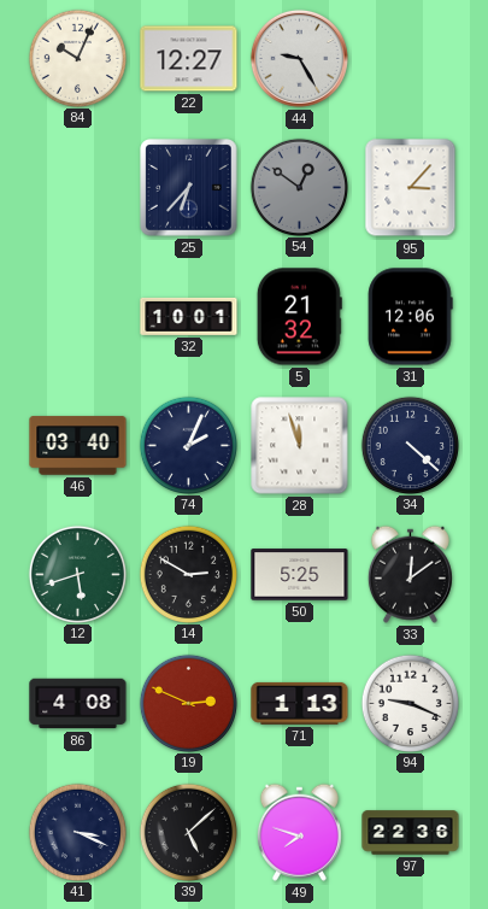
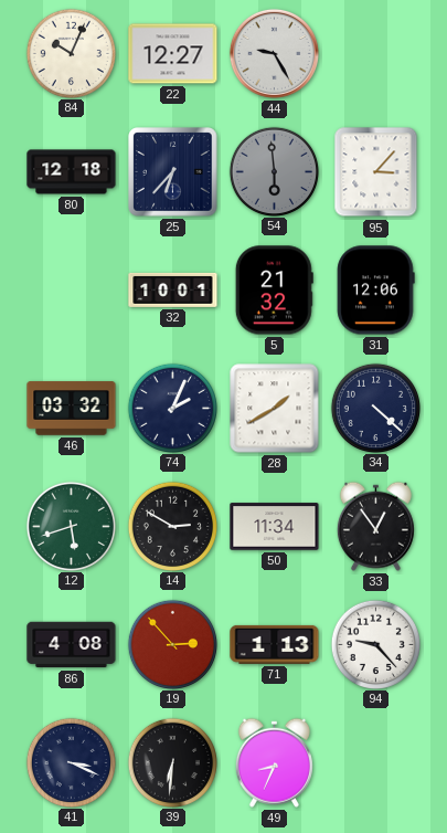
80: none -> 12:18 (72, 172)
54: 12:51 -> 5:59 (274, 171)
46: 03:40 -> 03:32 (72, 409)
28: 11:57 -> 1:40 (275, 409)
50: 5:25 -> 11:34 (275, 527)
33: 12:09 -> 12:54 (375, 526)
19: 2:49 -> 2:53 (172, 644)
94: 9:19 -> 9:23 (375, 644)
39: 5:08 -> 6:31 (172, 762)
49: 7:48 -> 8:34 (274, 762)
97: 22:36 -> none (411, 833)
